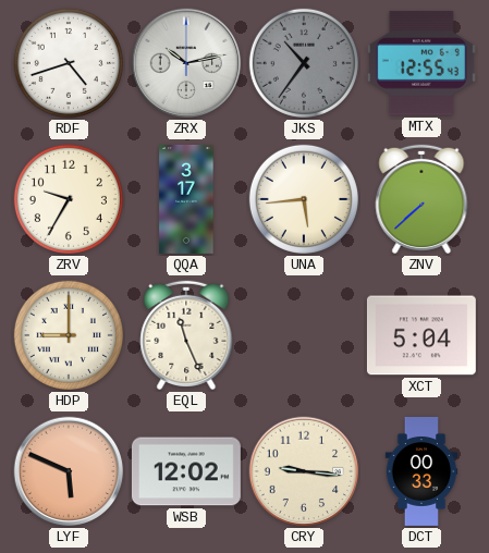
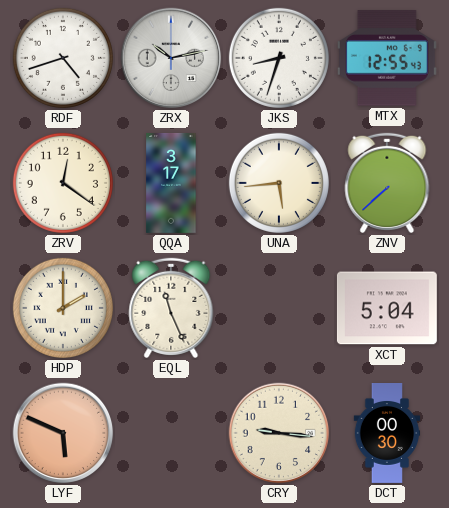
JKS: 10:36 -> 8:33 (279, 58)
JKS dial: grey -> white (279, 58)
ZRV: 9:35 -> 12:21 (63, 183)
HDP: 9:00 -> 2:00 (63, 308)
WSB: 12:02 -> none (186, 471)
DCT: 00:33 -> 00:30 (387, 434)
